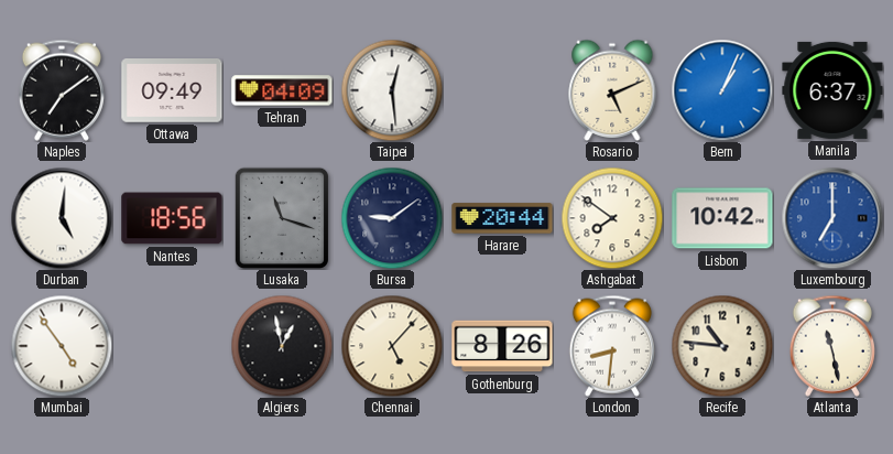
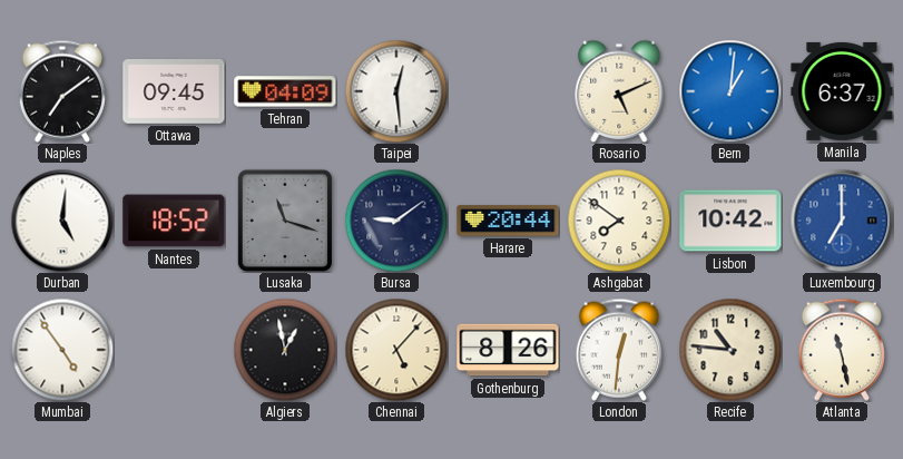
Ottawa: 09:49 -> 09:45 (174, 92)
Bern: 1:04 -> 1:01 (730, 91)
Nantes: 18:56 -> 18:52 (174, 221)
London: 8:31 -> 12:31 (619, 350)
